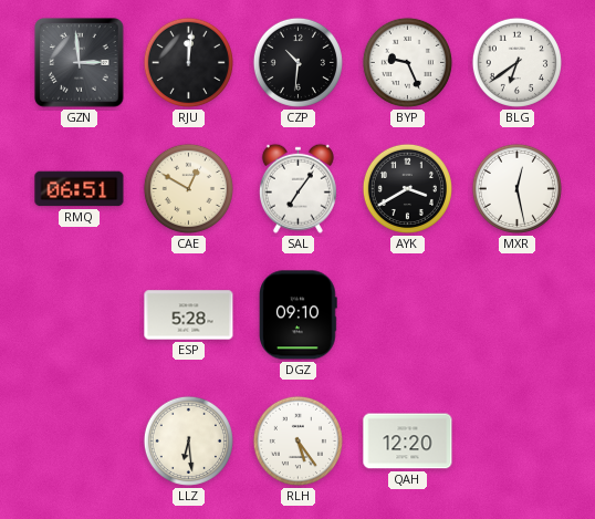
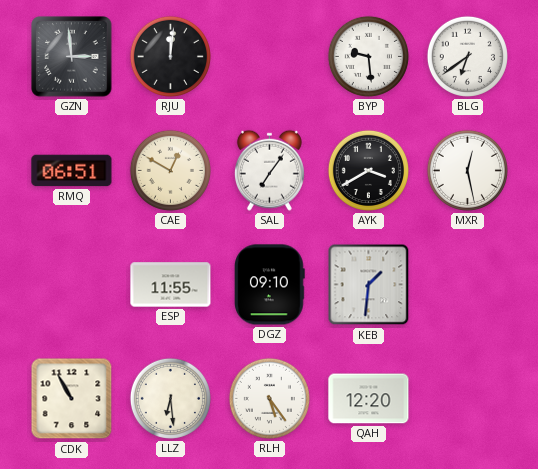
CZP: 10:31 -> none (297, 62)
BYP: 9:26 -> 9:29 (368, 56)
ESP: 5:28 -> 11:55 (171, 285)
KEB: none -> 1:31 (369, 285)
CDK: none -> 10:55 (72, 399)
